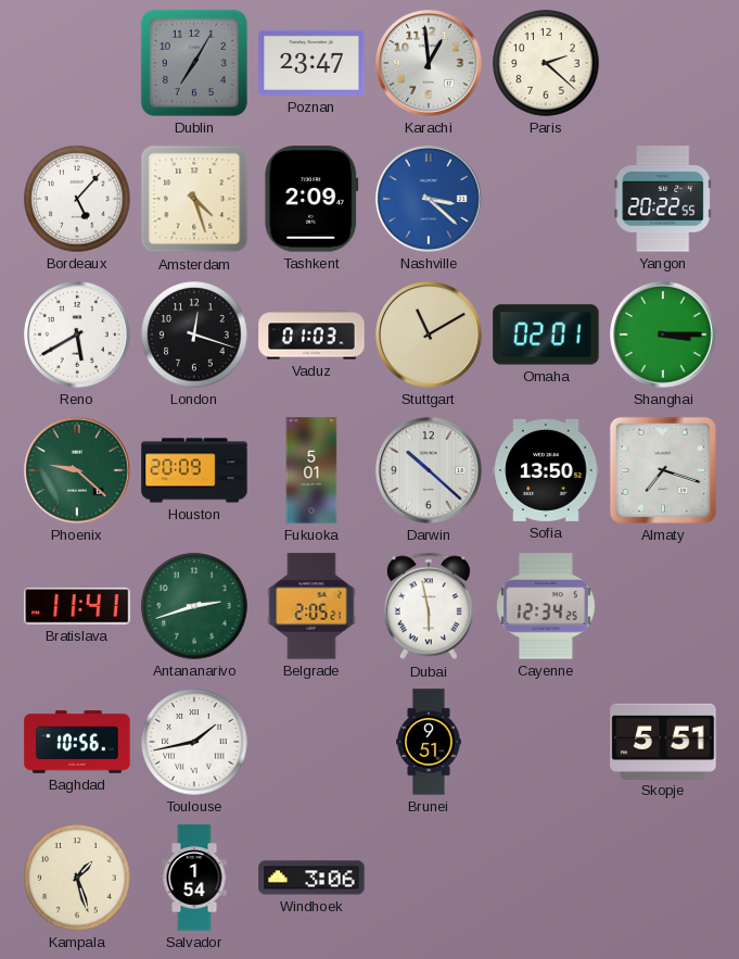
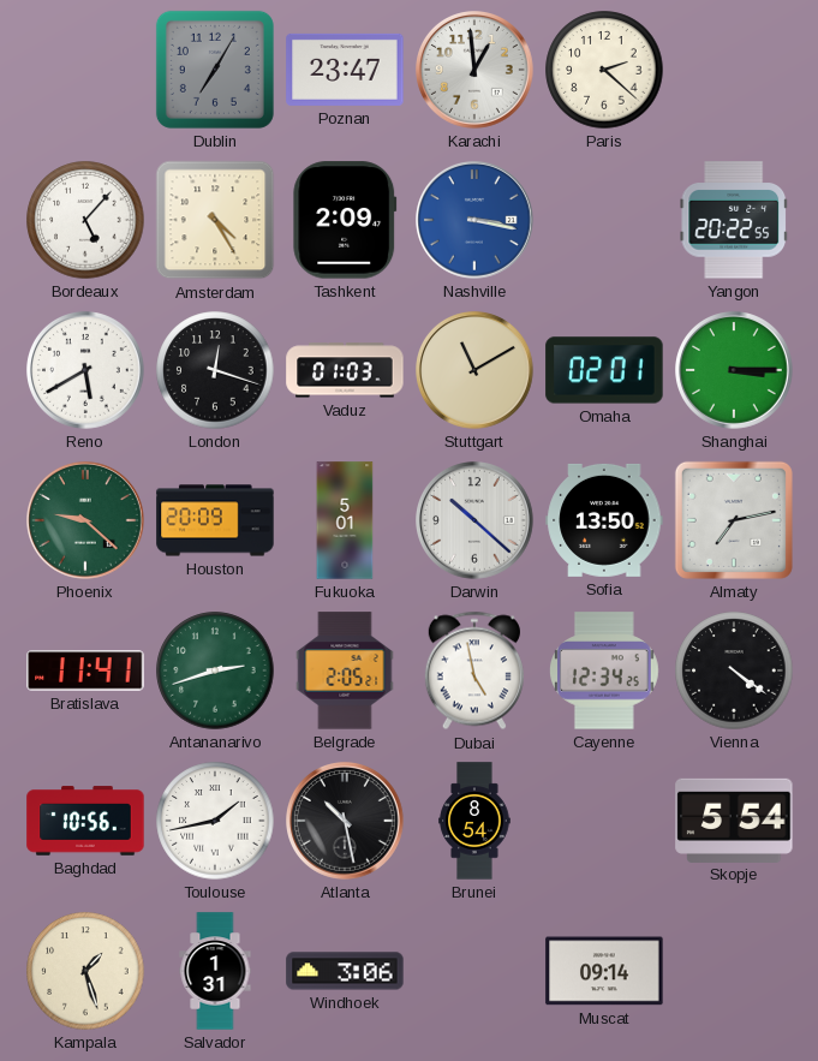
Amsterdam: 4:27 -> 4:25 (215, 220)
Nashville: 3:22 -> 3:17 (476, 221)
Almaty: 7:18 -> 7:13 (734, 520)
Dubai: 5:58 -> 4:58 (474, 670)
Vienna: none -> 4:21 (734, 670)
Atlanta: none -> 10:28 (346, 822)
Brunei: 9:51 -> 8:54 (474, 821)
Skopje: 5:51 -> 5:54 (734, 819)
Salvador: 1:54 -> 1:31 (215, 971)
Muscat: none -> 09:14 (604, 971)
